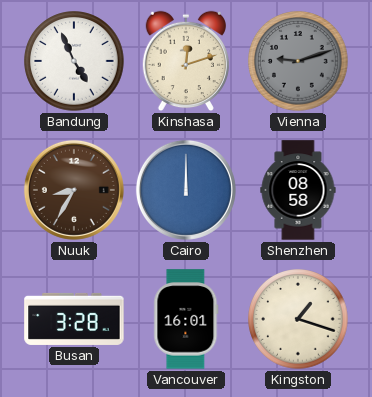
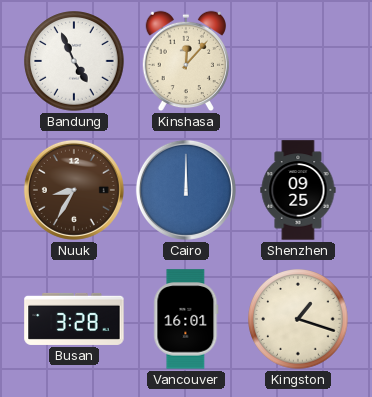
Kinshasa: 12:12 -> 12:07 (186, 61)
Vienna: 9:12 -> none (298, 61)
Shenzhen: 08:58 -> 09:25 (298, 190)
